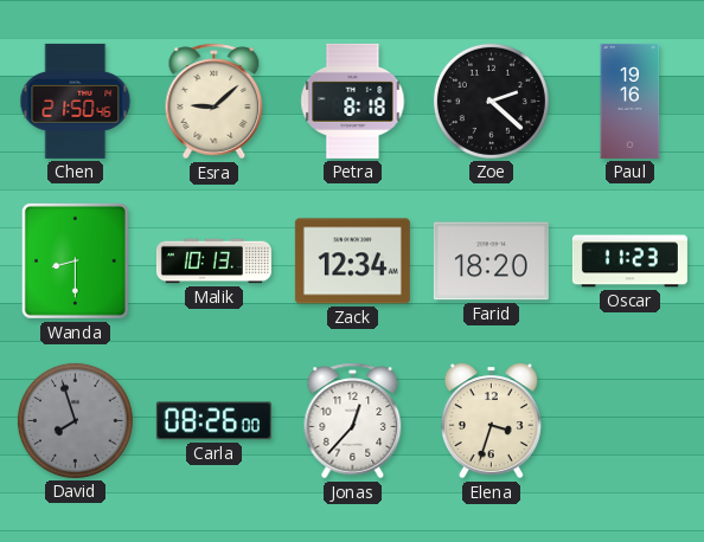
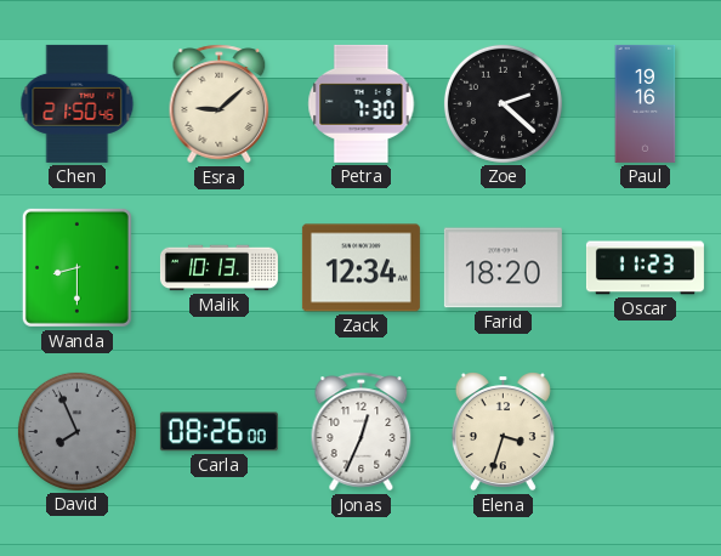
Petra: 8:18 -> 7:30 (362, 103)
David: 7:57 -> 7:56 (76, 431)
Jonas: 12:37 -> 12:34 (362, 432)
